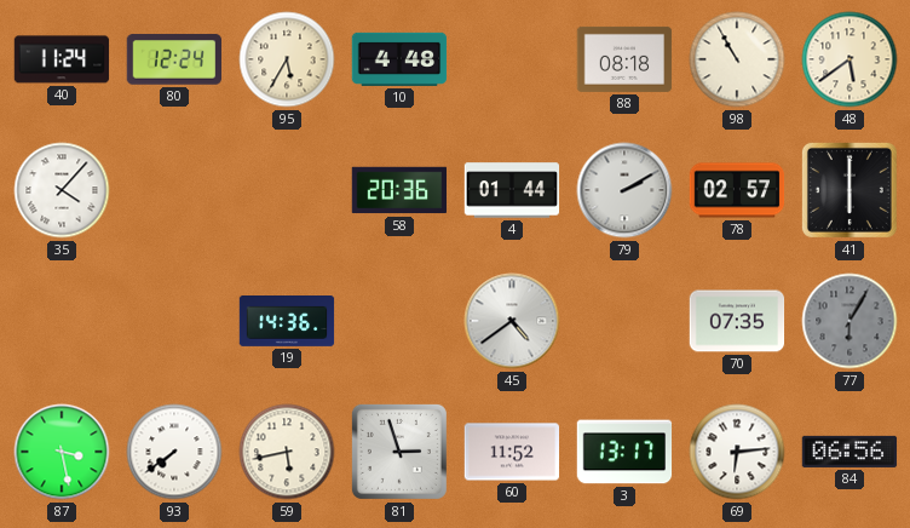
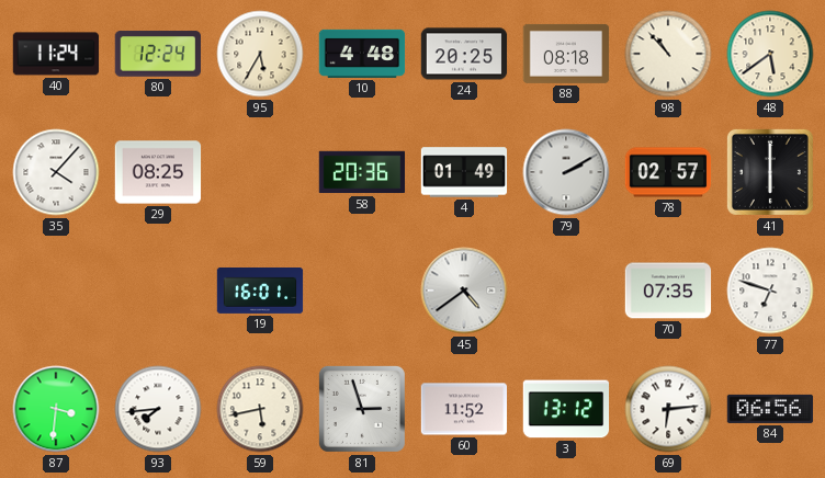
24: none -> 20:25 (464, 54)
98: 10:55 -> 10:53 (668, 54)
29: none -> 08:25 (158, 172)
4: 01:44 -> 01:49 (464, 172)
19: 14:36 -> 16:01 (260, 292)
77: 6:05 -> 6:48 (770, 291)
77 dial: grey -> white (770, 291)
87: 3:28 -> 3:31 (56, 409)
93: 7:39 -> 7:44 (158, 409)
3: 13:17 -> 13:12 (566, 409)
